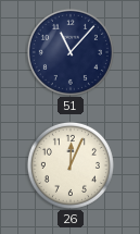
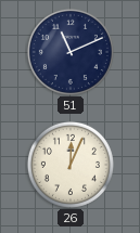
51: 11:07 -> 11:11 (71, 52)
